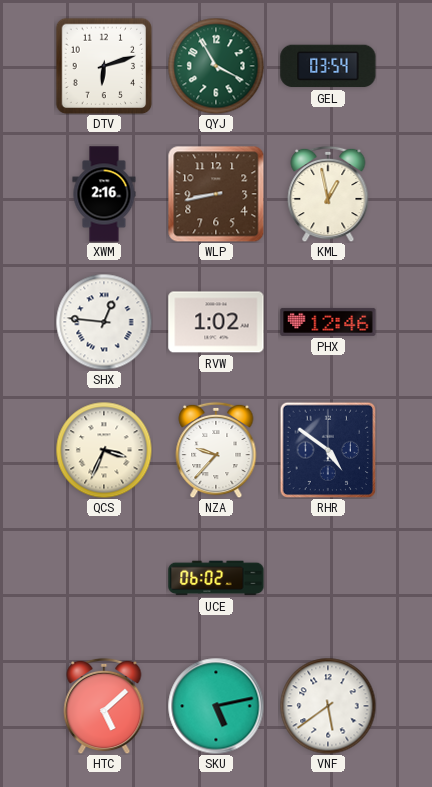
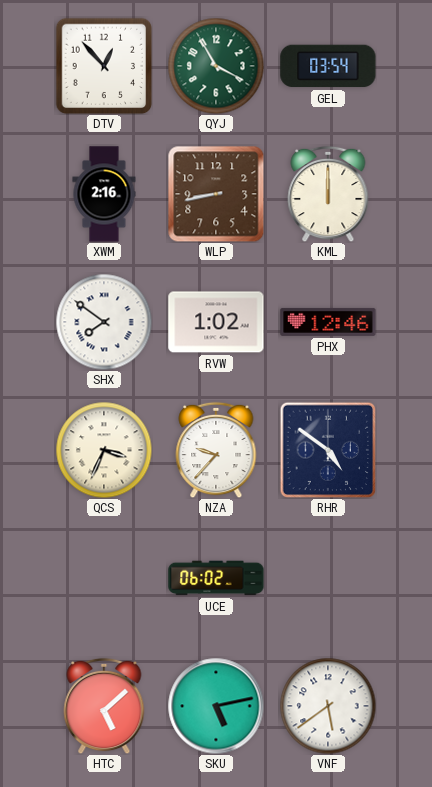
DTV: 6:12 -> 12:53 (104, 66)
KML: 12:58 -> 12:00 (328, 194)
SHX: 12:46 -> 7:51 (104, 322)
